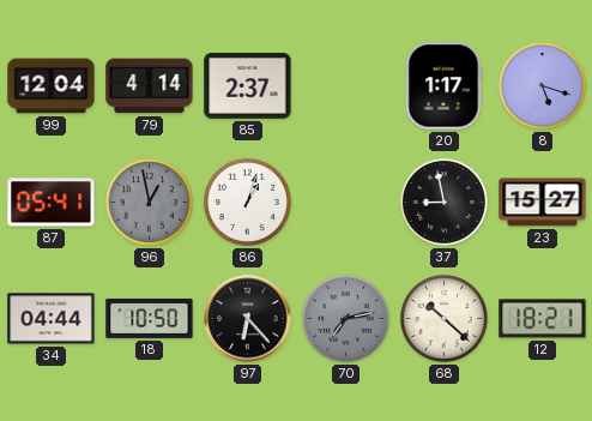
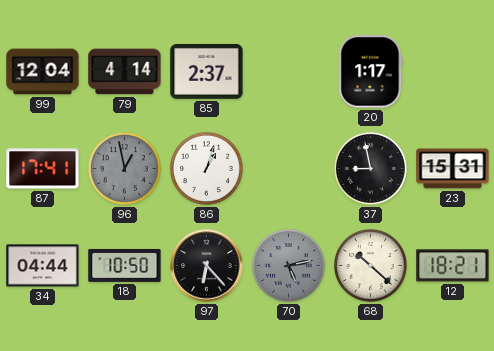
8: 5:18 -> none (542, 85)
87: 05:41 -> 17:41 (43, 169)
23: 15:27 -> 15:31 (453, 169)
70: 7:13 -> 5:13 (288, 265)
